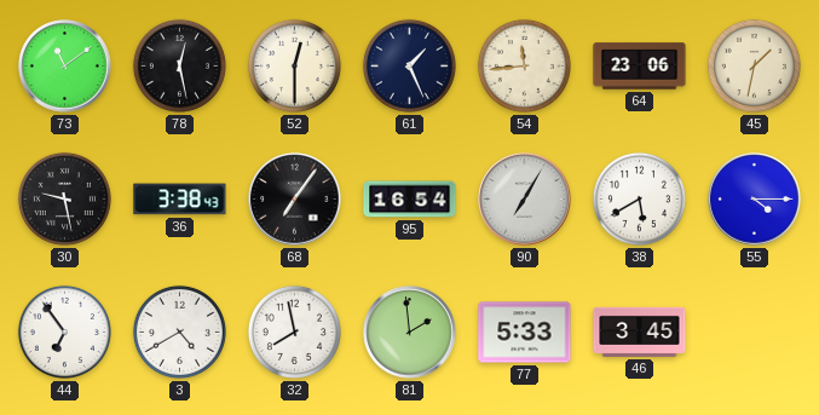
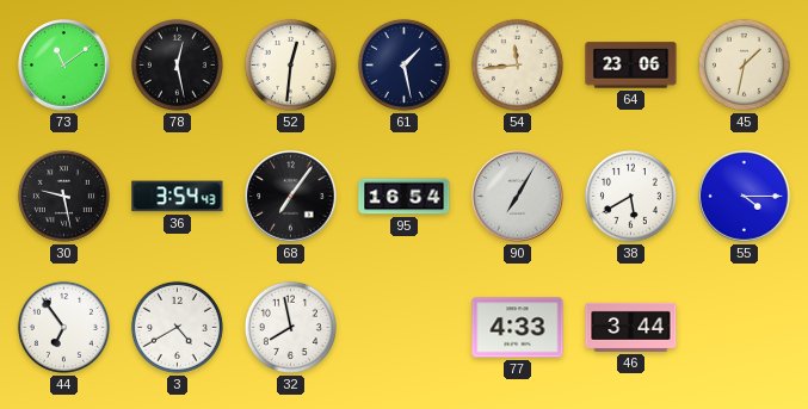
52: 12:30 -> 12:31 (290, 64)
61: 1:26 -> 1:28 (403, 64)
36: 3:38 -> 3:54 (178, 197)
81: 1:59 -> none (410, 333)
77: 5:33 -> 4:33 (518, 328)
46: 3:45 -> 3:44 (631, 327)
